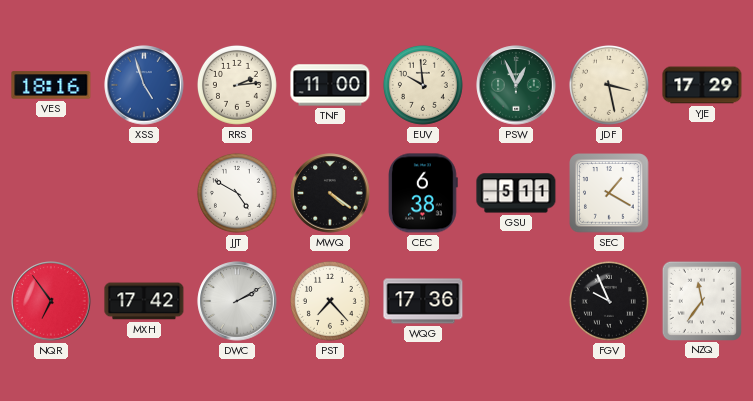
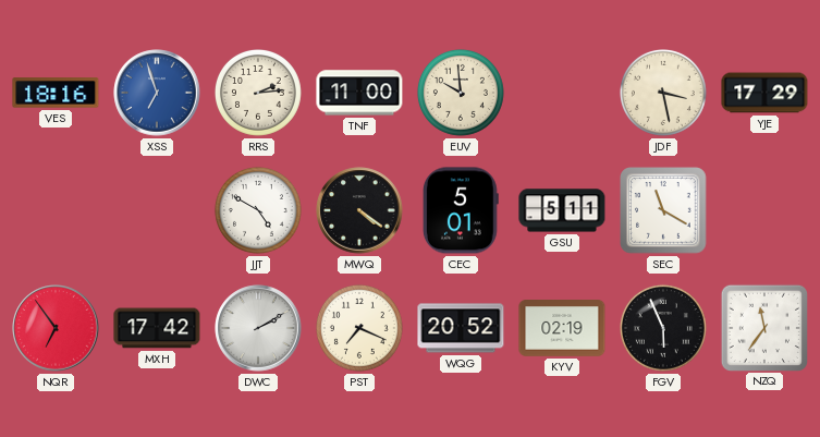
XSS: 4:57 -> 6:57 (157, 93)
PSW: 12:56 -> none (516, 85)
CEC: 6:38 -> 5:01 (462, 210)
SEC: 1:20 -> 11:20 (664, 211)
PST: 7:23 -> 7:19 (359, 328)
WQG: 17:36 -> 20:52 (461, 328)
KYV: none -> 02:19 (562, 329)
FGV: 9:56 -> 5:56 (663, 328)
